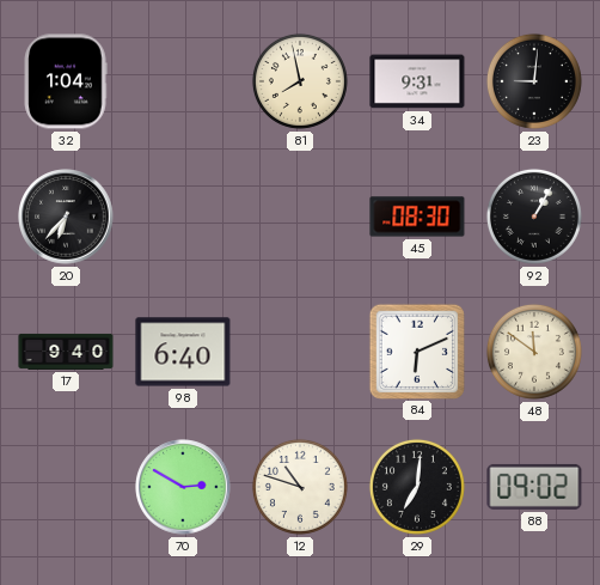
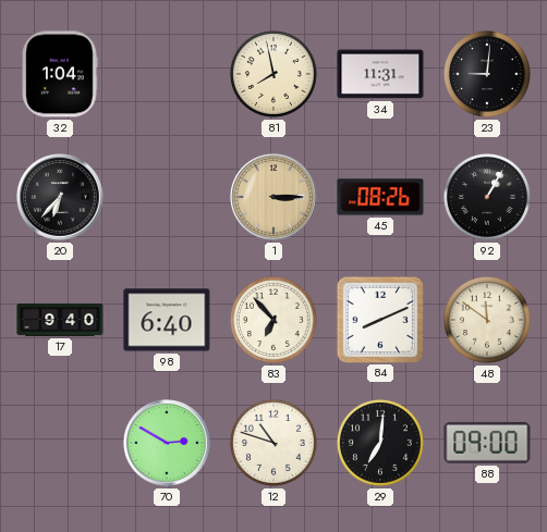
34: 9:31 -> 11:31 (380, 74)
1: none -> 3:15 (273, 197)
45: 08:30 -> 08:26 (380, 197)
83: none -> 6:53 (273, 320)
84: 6:11 -> 8:11 (379, 319)
88: 09:02 -> 09:00 (487, 443)
